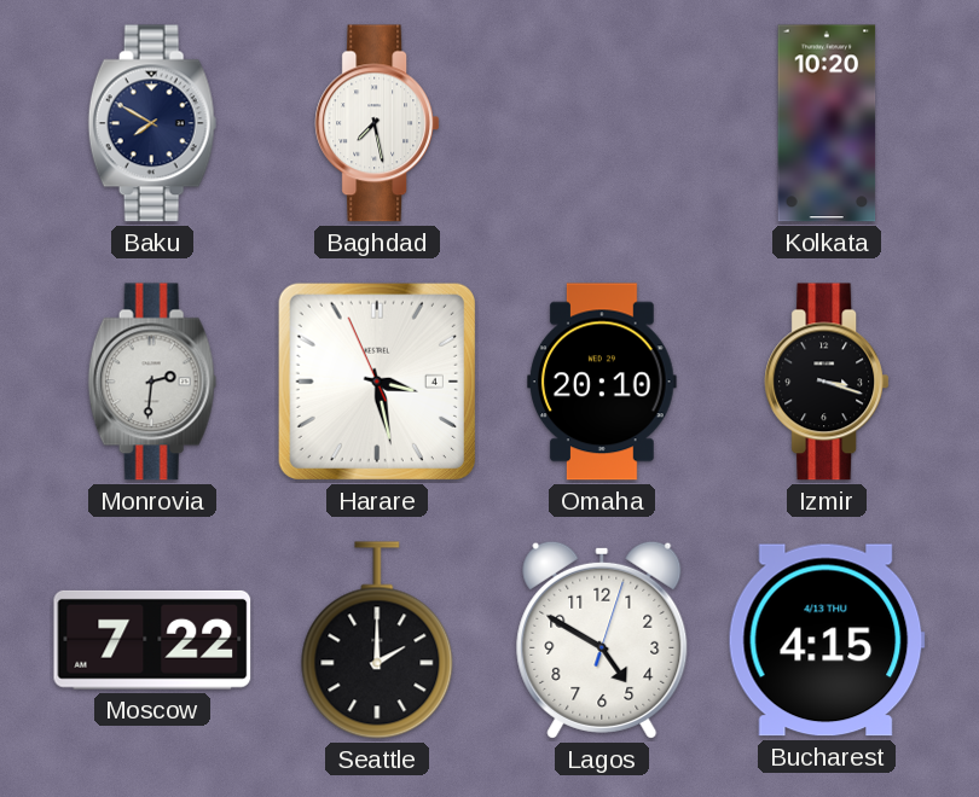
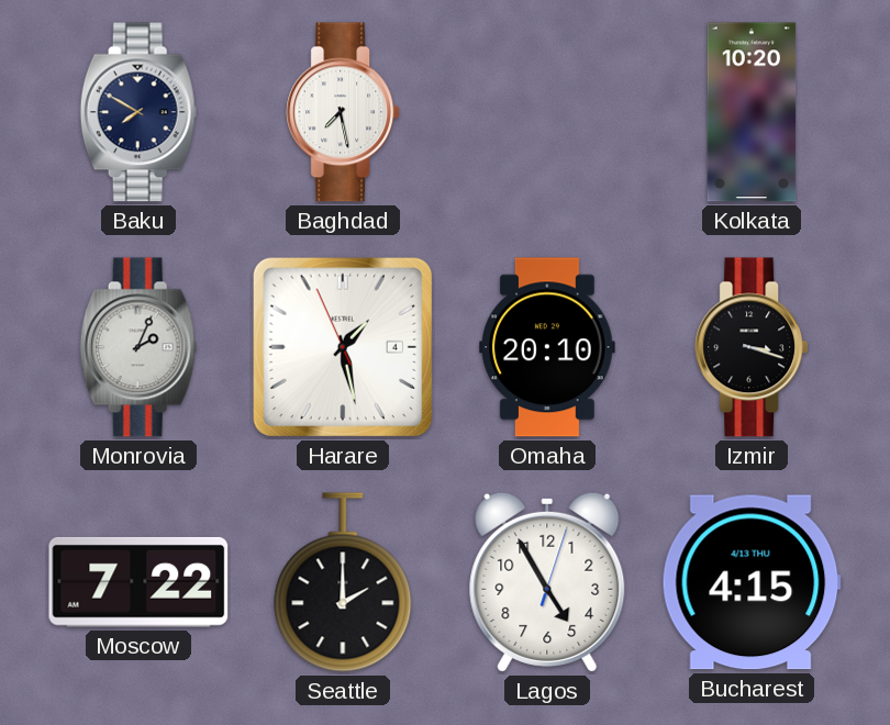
Monrovia: 2:31 -> 2:04 (138, 347)
Harare: 3:27 -> 1:27 (343, 347)
Lagos: 4:50 -> 4:55 (547, 582)
